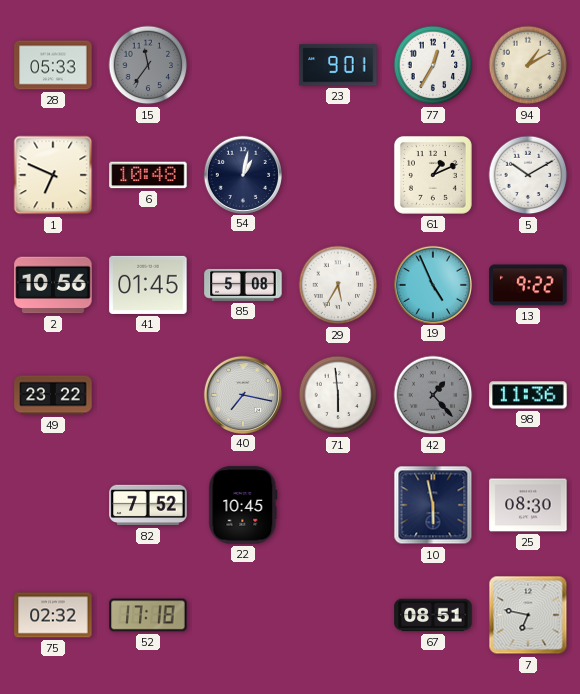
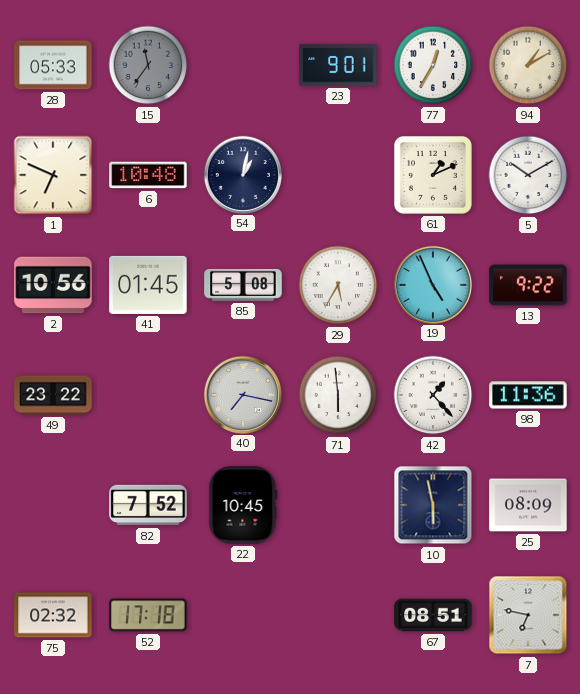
42 dial: grey -> white (433, 395)
25: 08:30 -> 08:09 (528, 505)
